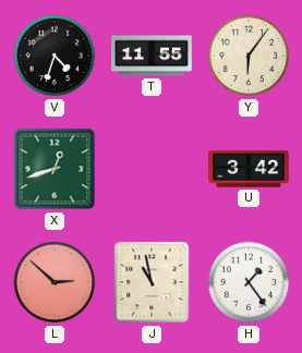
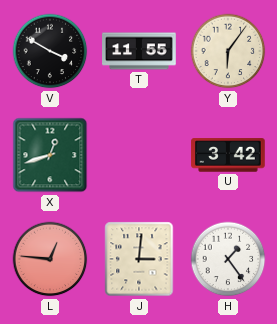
V: 4:33 -> 3:50 (50, 51)
L: 2:52 -> 12:46 (50, 259)
J: 10:58 -> 3:01 (139, 259)
